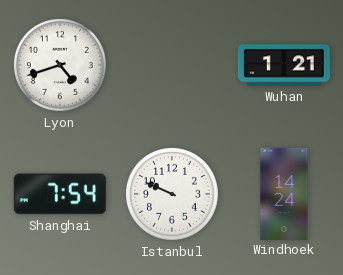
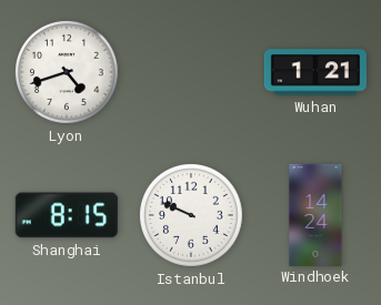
Shanghai: 7:54 -> 8:15 (67, 215)
